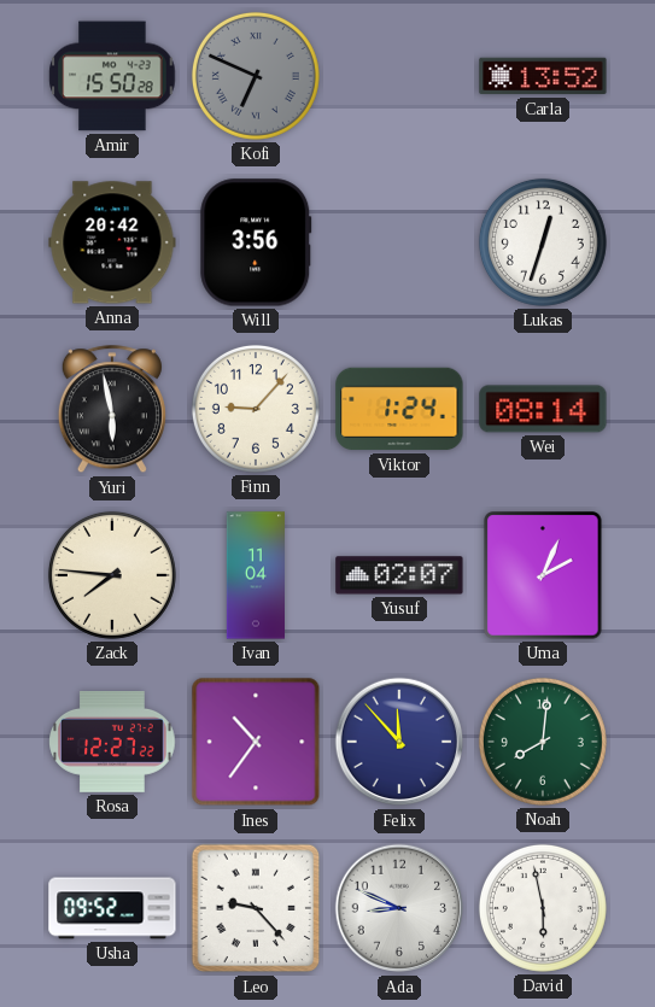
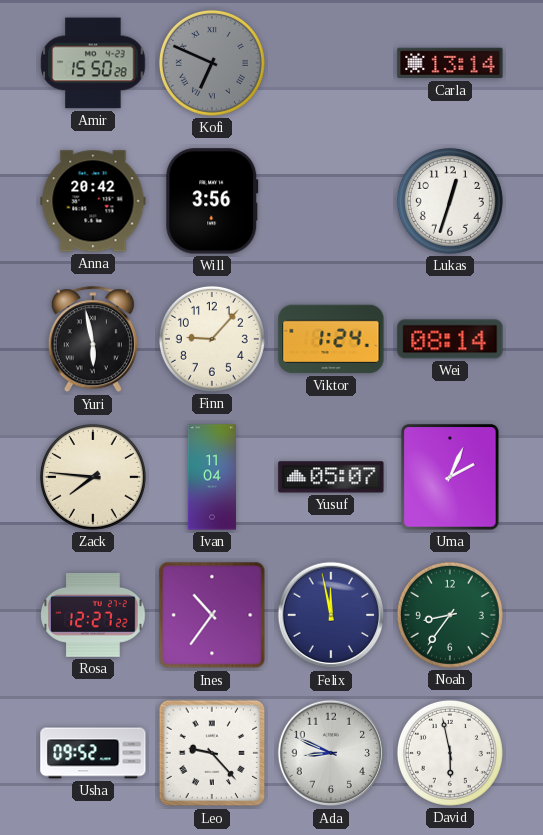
Carla: 13:52 -> 13:14 (450, 63)
Yusuf: 02:07 -> 05:07 (331, 477)
Felix: 11:53 -> 11:58 (331, 615)
Noah: 8:01 -> 8:36 (450, 615)
